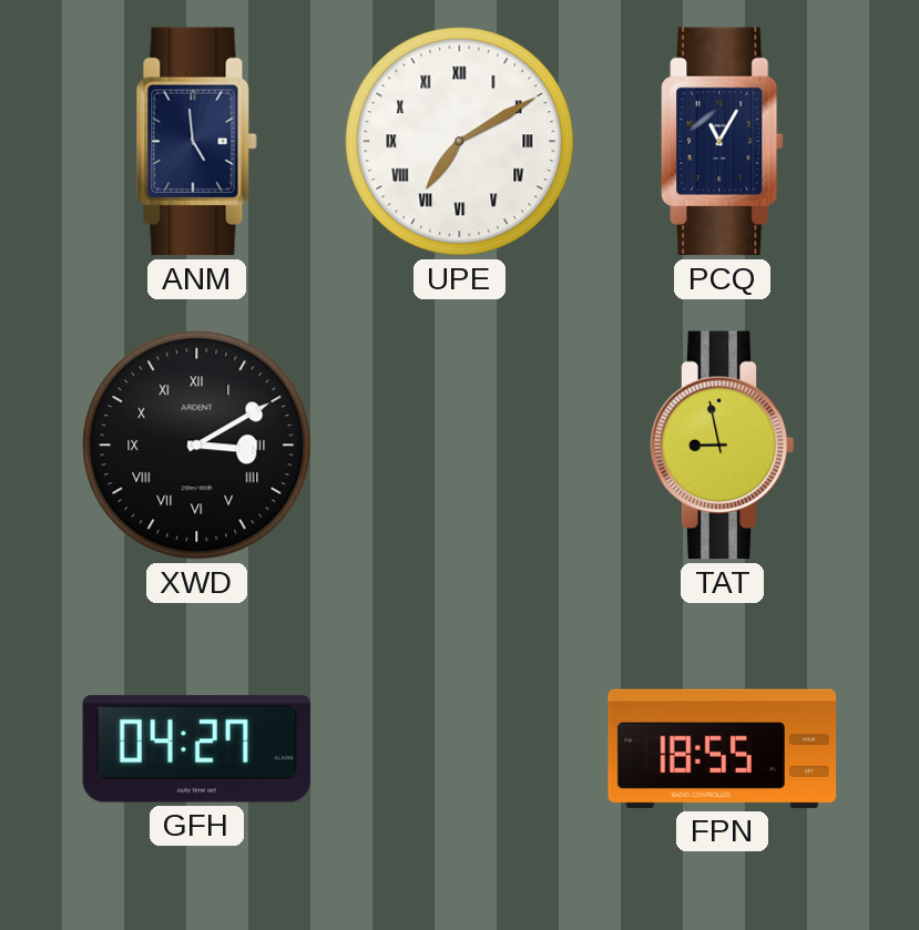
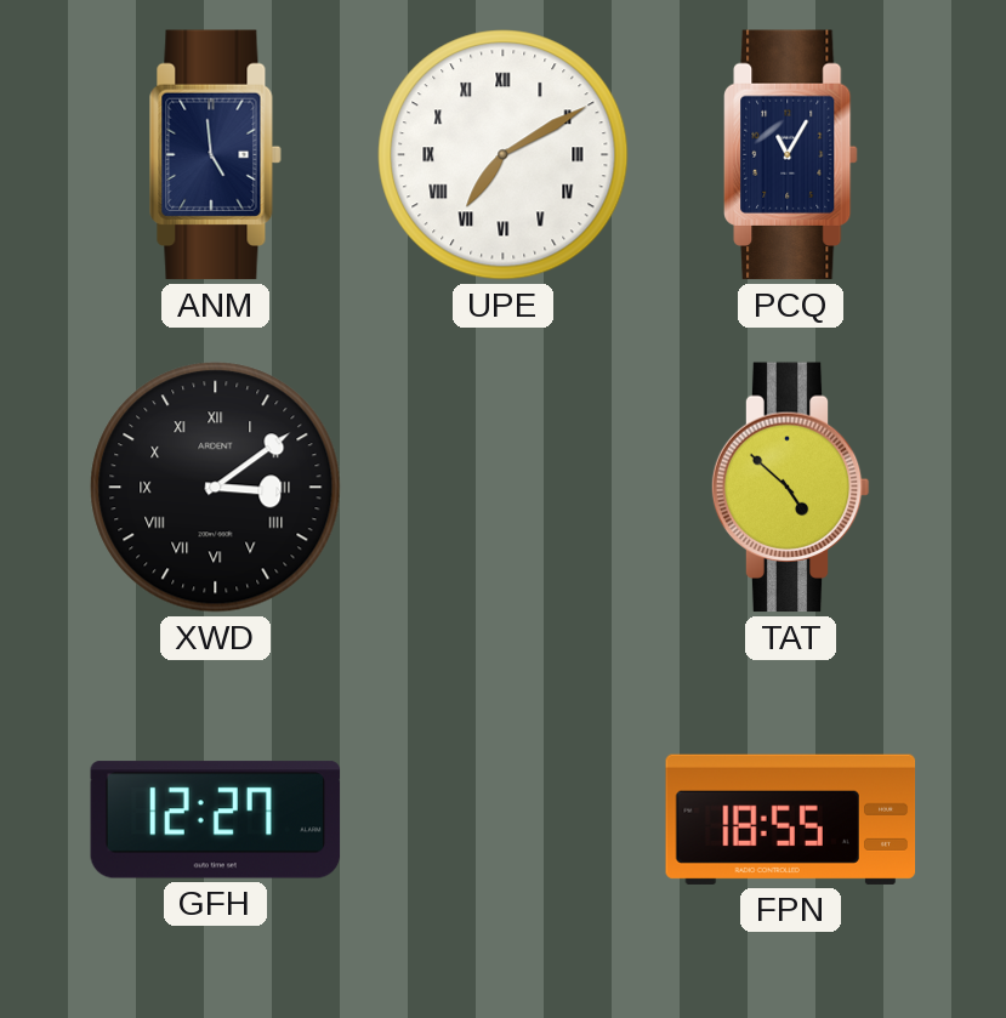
XWD: 3:10 -> 3:09 (216, 488)
TAT: 8:58 -> 4:52 (790, 488)
GFH: 04:27 -> 12:27 (216, 820)
